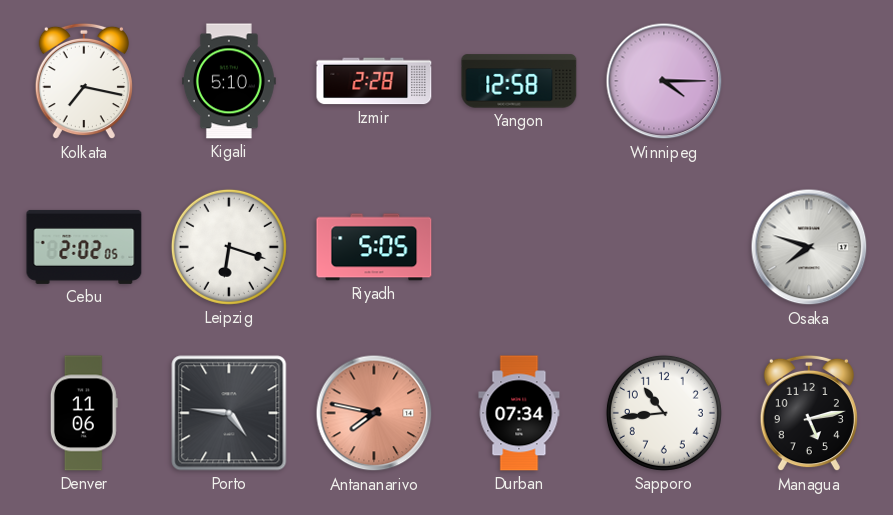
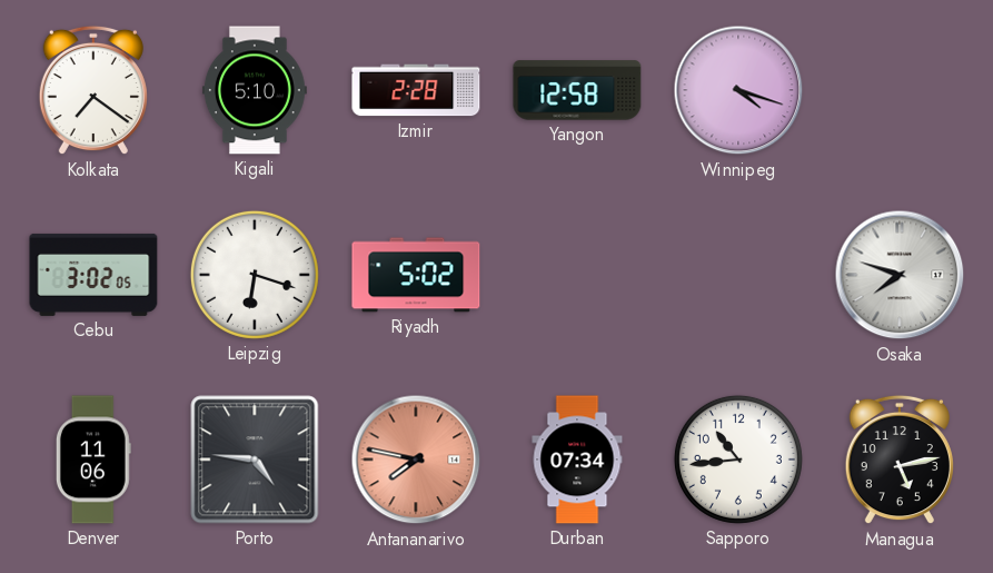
Kolkata: 7:17 -> 7:21 (93, 90)
Winnipeg: 4:15 -> 4:18 (738, 90)
Cebu: 2:02 -> 3:02 (93, 275)
Riyadh: 5:05 -> 5:02 (416, 275)
